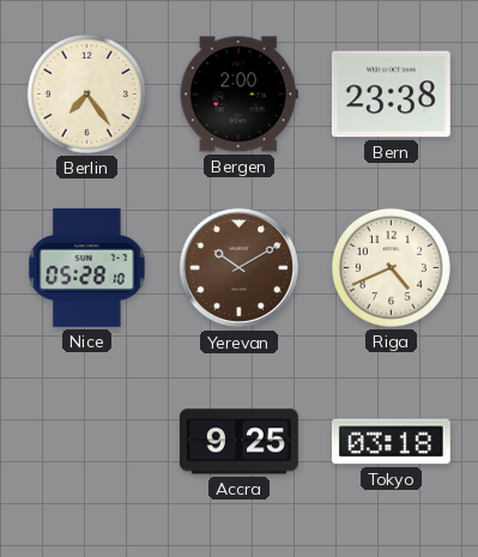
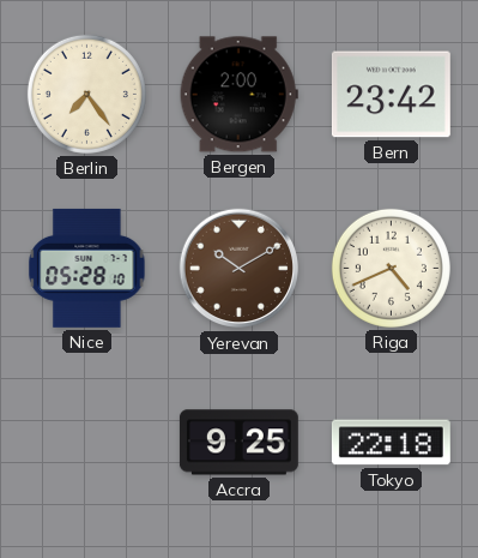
Bern: 23:38 -> 23:42 (391, 95)
Tokyo: 03:18 -> 22:18 (391, 443)
